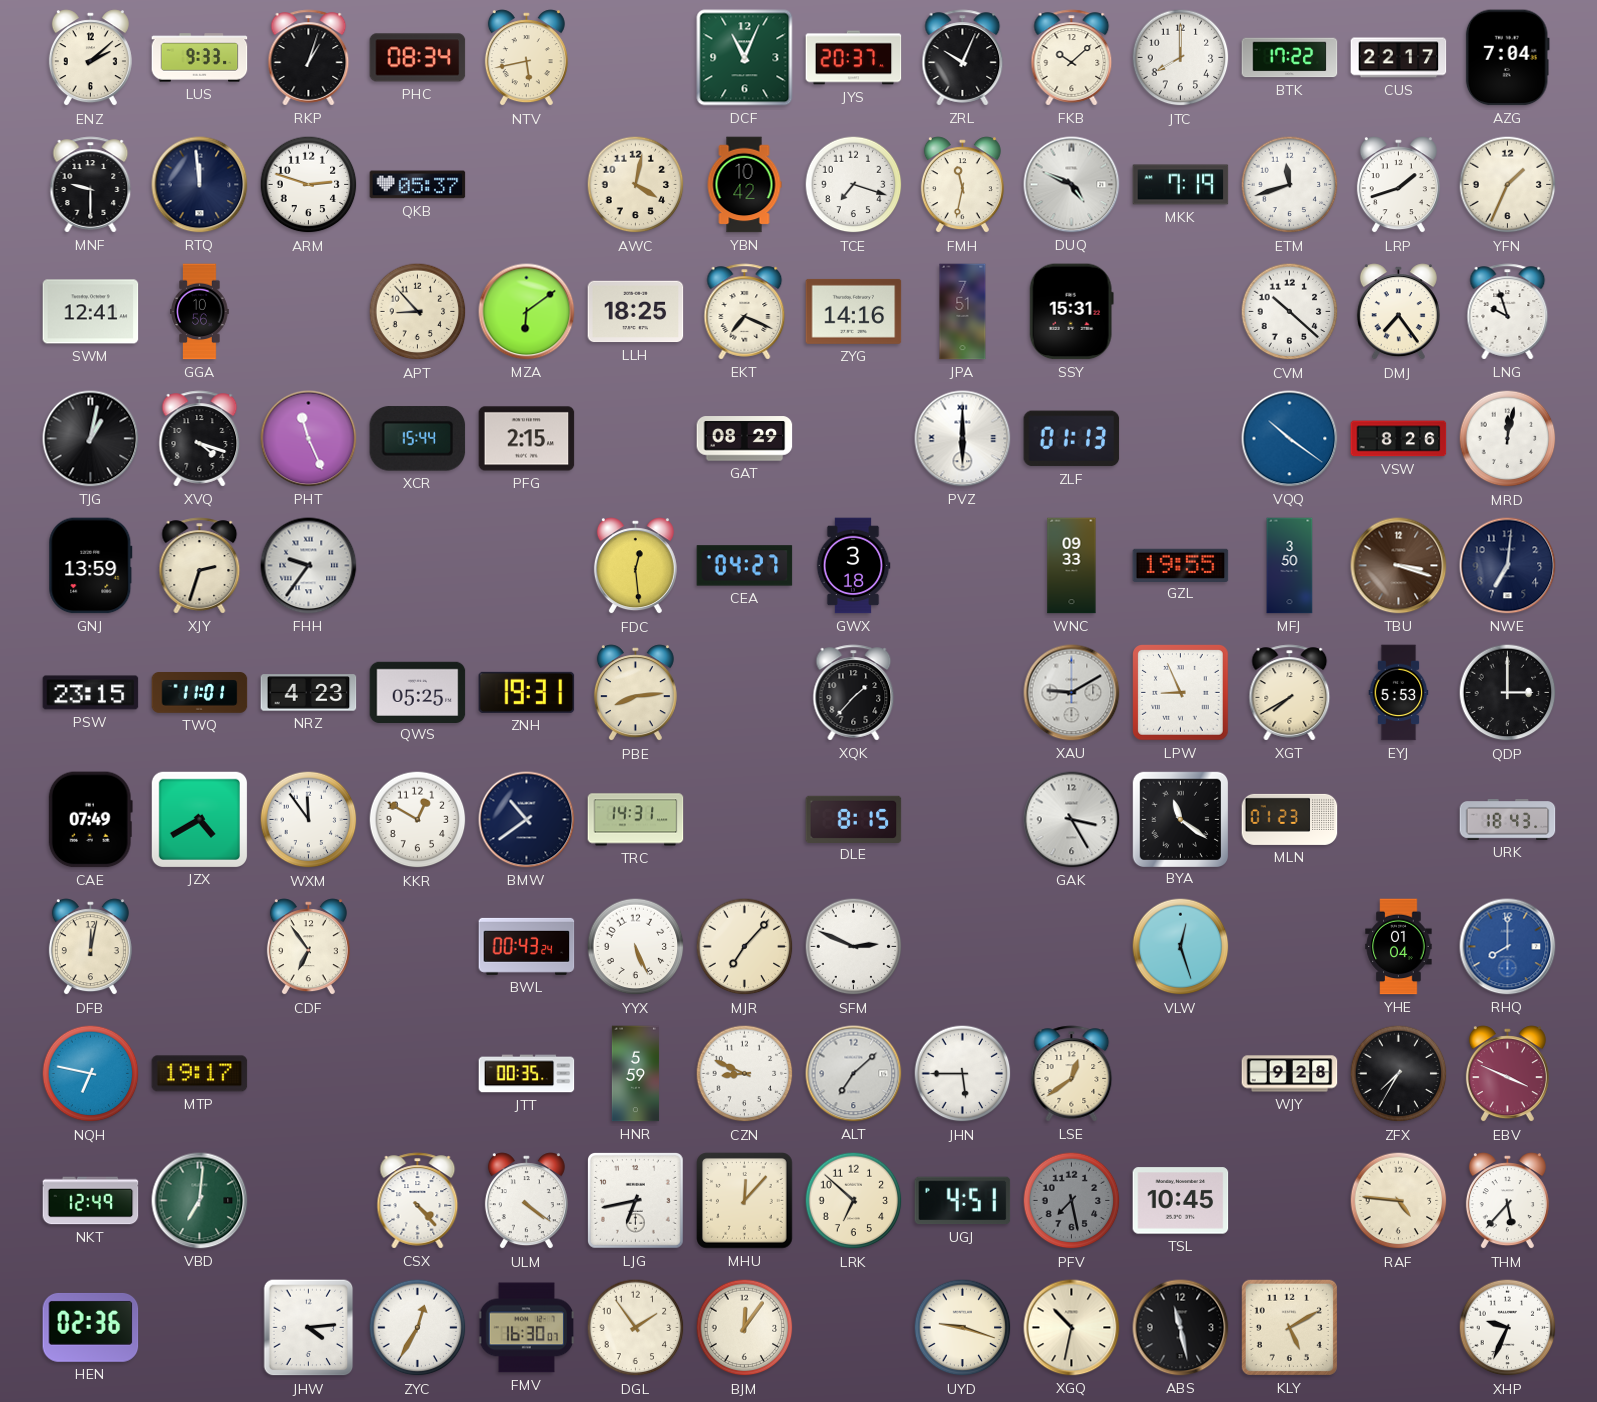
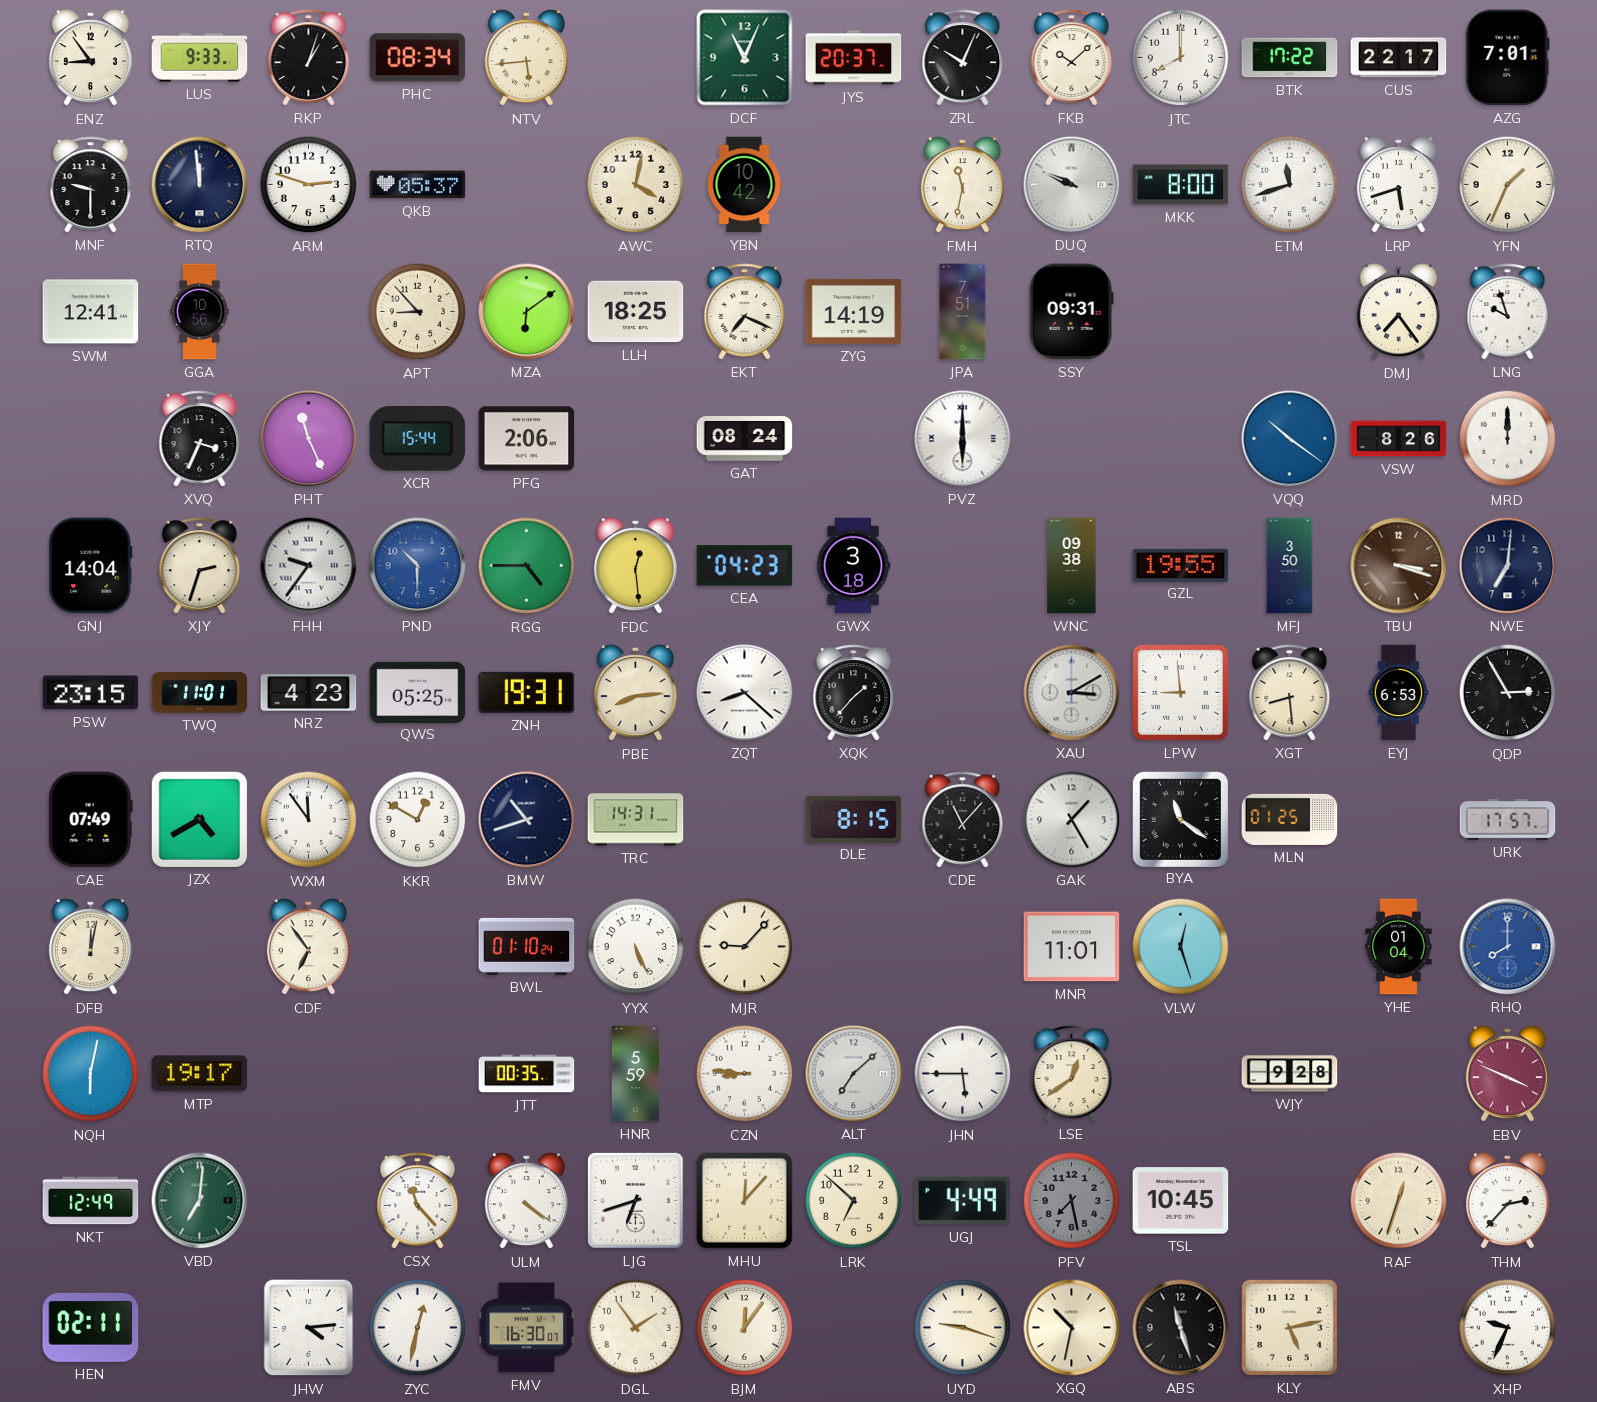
ENZ: 2:08 -> 8:54 (90, 58)
NTV: 5:43 -> 5:44 (526, 58)
AZG: 7:04 -> 7:01 (1507, 58)
TCE: 7:18 -> none (854, 185)
DUQ: 4:49 -> 9:49 (1072, 185)
MKK: 7:19 -> 8:00 (1181, 185)
LRP: 1:42 -> 5:42 (1398, 185)
ZYG: 14:16 -> 14:19 (854, 311)
SSY: 15:31 -> 09:31 (1071, 312)
CVM: 10:22 -> none (1290, 312)
TJG: 1:02 -> none (91, 439)
XVQ: 4:18 -> 3:34 (200, 439)
PFG: 2:15 -> 2:06 (527, 439)
GAT: 08:29 -> 08:24 (745, 439)
ZLF: 01:13 -> none (1072, 439)
MRD: 12:02 -> 12:00 (1508, 439)
GNJ: 13:59 -> 14:04 (91, 566)
PND: none -> 10:30 (418, 566)
RGG: none -> 4:45 (527, 566)
CEA: 04:27 -> 04:23 (745, 566)
WNC: 09:33 -> 09:38 (1072, 566)
ZQT: none -> 8:22 (745, 693)
XAU: 9:10 -> 3:10 (1072, 693)
LPW: 8:56 -> 8:59 (1181, 693)
XGT: 7:40 -> 8:29 (1290, 693)
EYJ: 5:53 -> 6:53 (1399, 693)
QDP: 3:00 -> 2:55 (1508, 693)
BMW: 10:39 -> 10:42 (527, 820)
CDE: none -> 11:07 (963, 820)
GAK: 3:25 -> 1:25 (1072, 820)
MLN: 01:23 -> 01:25 (1290, 819)
URK: 18:43 -> 17:57 (1508, 820)
BWL: 00:43 -> 01:10 (527, 946)
MJR: 7:07 -> 9:07 (745, 947)
SFM: 2:49 -> none (854, 947)
MNR: none -> 11:01 (1072, 947)
NQH: 6:47 -> 6:02 (91, 1074)
CZN: 8:49 -> 8:46 (745, 1074)
ZFX: 7:35 -> none (1399, 1074)
CSX: 4:23 -> 11:23 (418, 1201)
LJG: 6:43 -> 6:42 (636, 1201)
UGJ: 4:51 -> 4:49 (963, 1201)
RAF: 4:46 -> 12:33 (1399, 1201)
THM: 5:37 -> 2:37 (1507, 1201)
HEN: 02:36 -> 02:11 (91, 1327)
ZYC: 12:35 -> 12:32 (418, 1328)
ABS: 11:28 -> 11:27 (1181, 1328)
KLY: 5:10 -> 5:13 (1289, 1327)
